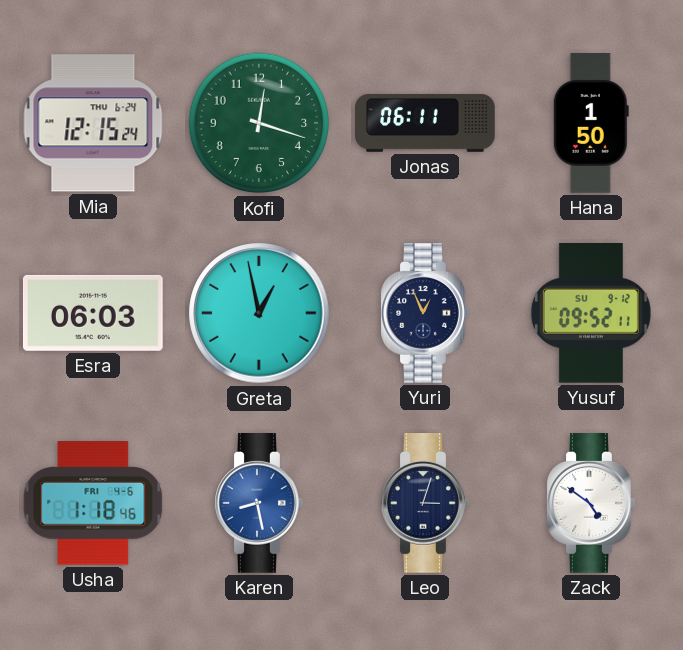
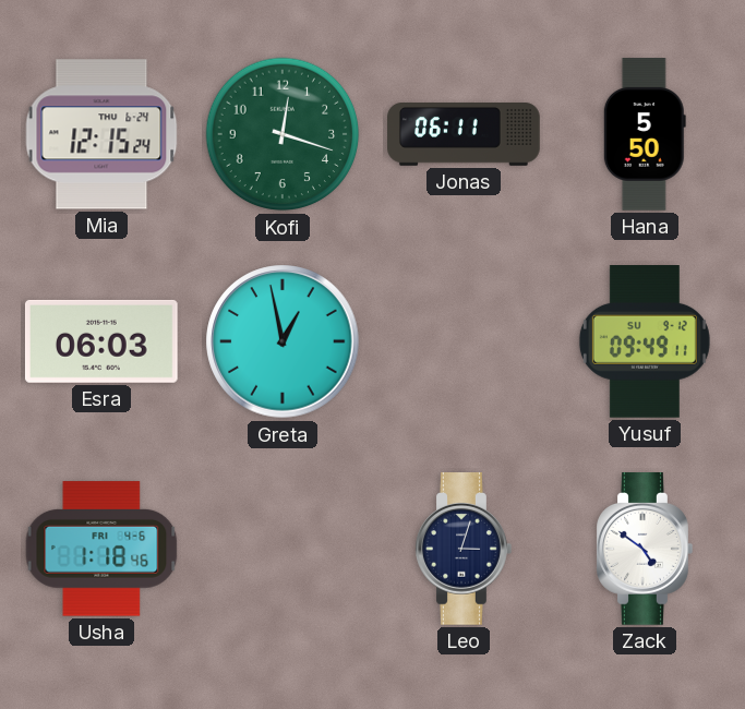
Hana: 1:50 -> 5:50 (645, 134)
Yuri: 12:56 -> none (425, 314)
Yusuf: 09:52 -> 09:49 (645, 343)
Karen: 8:28 -> none (259, 504)
